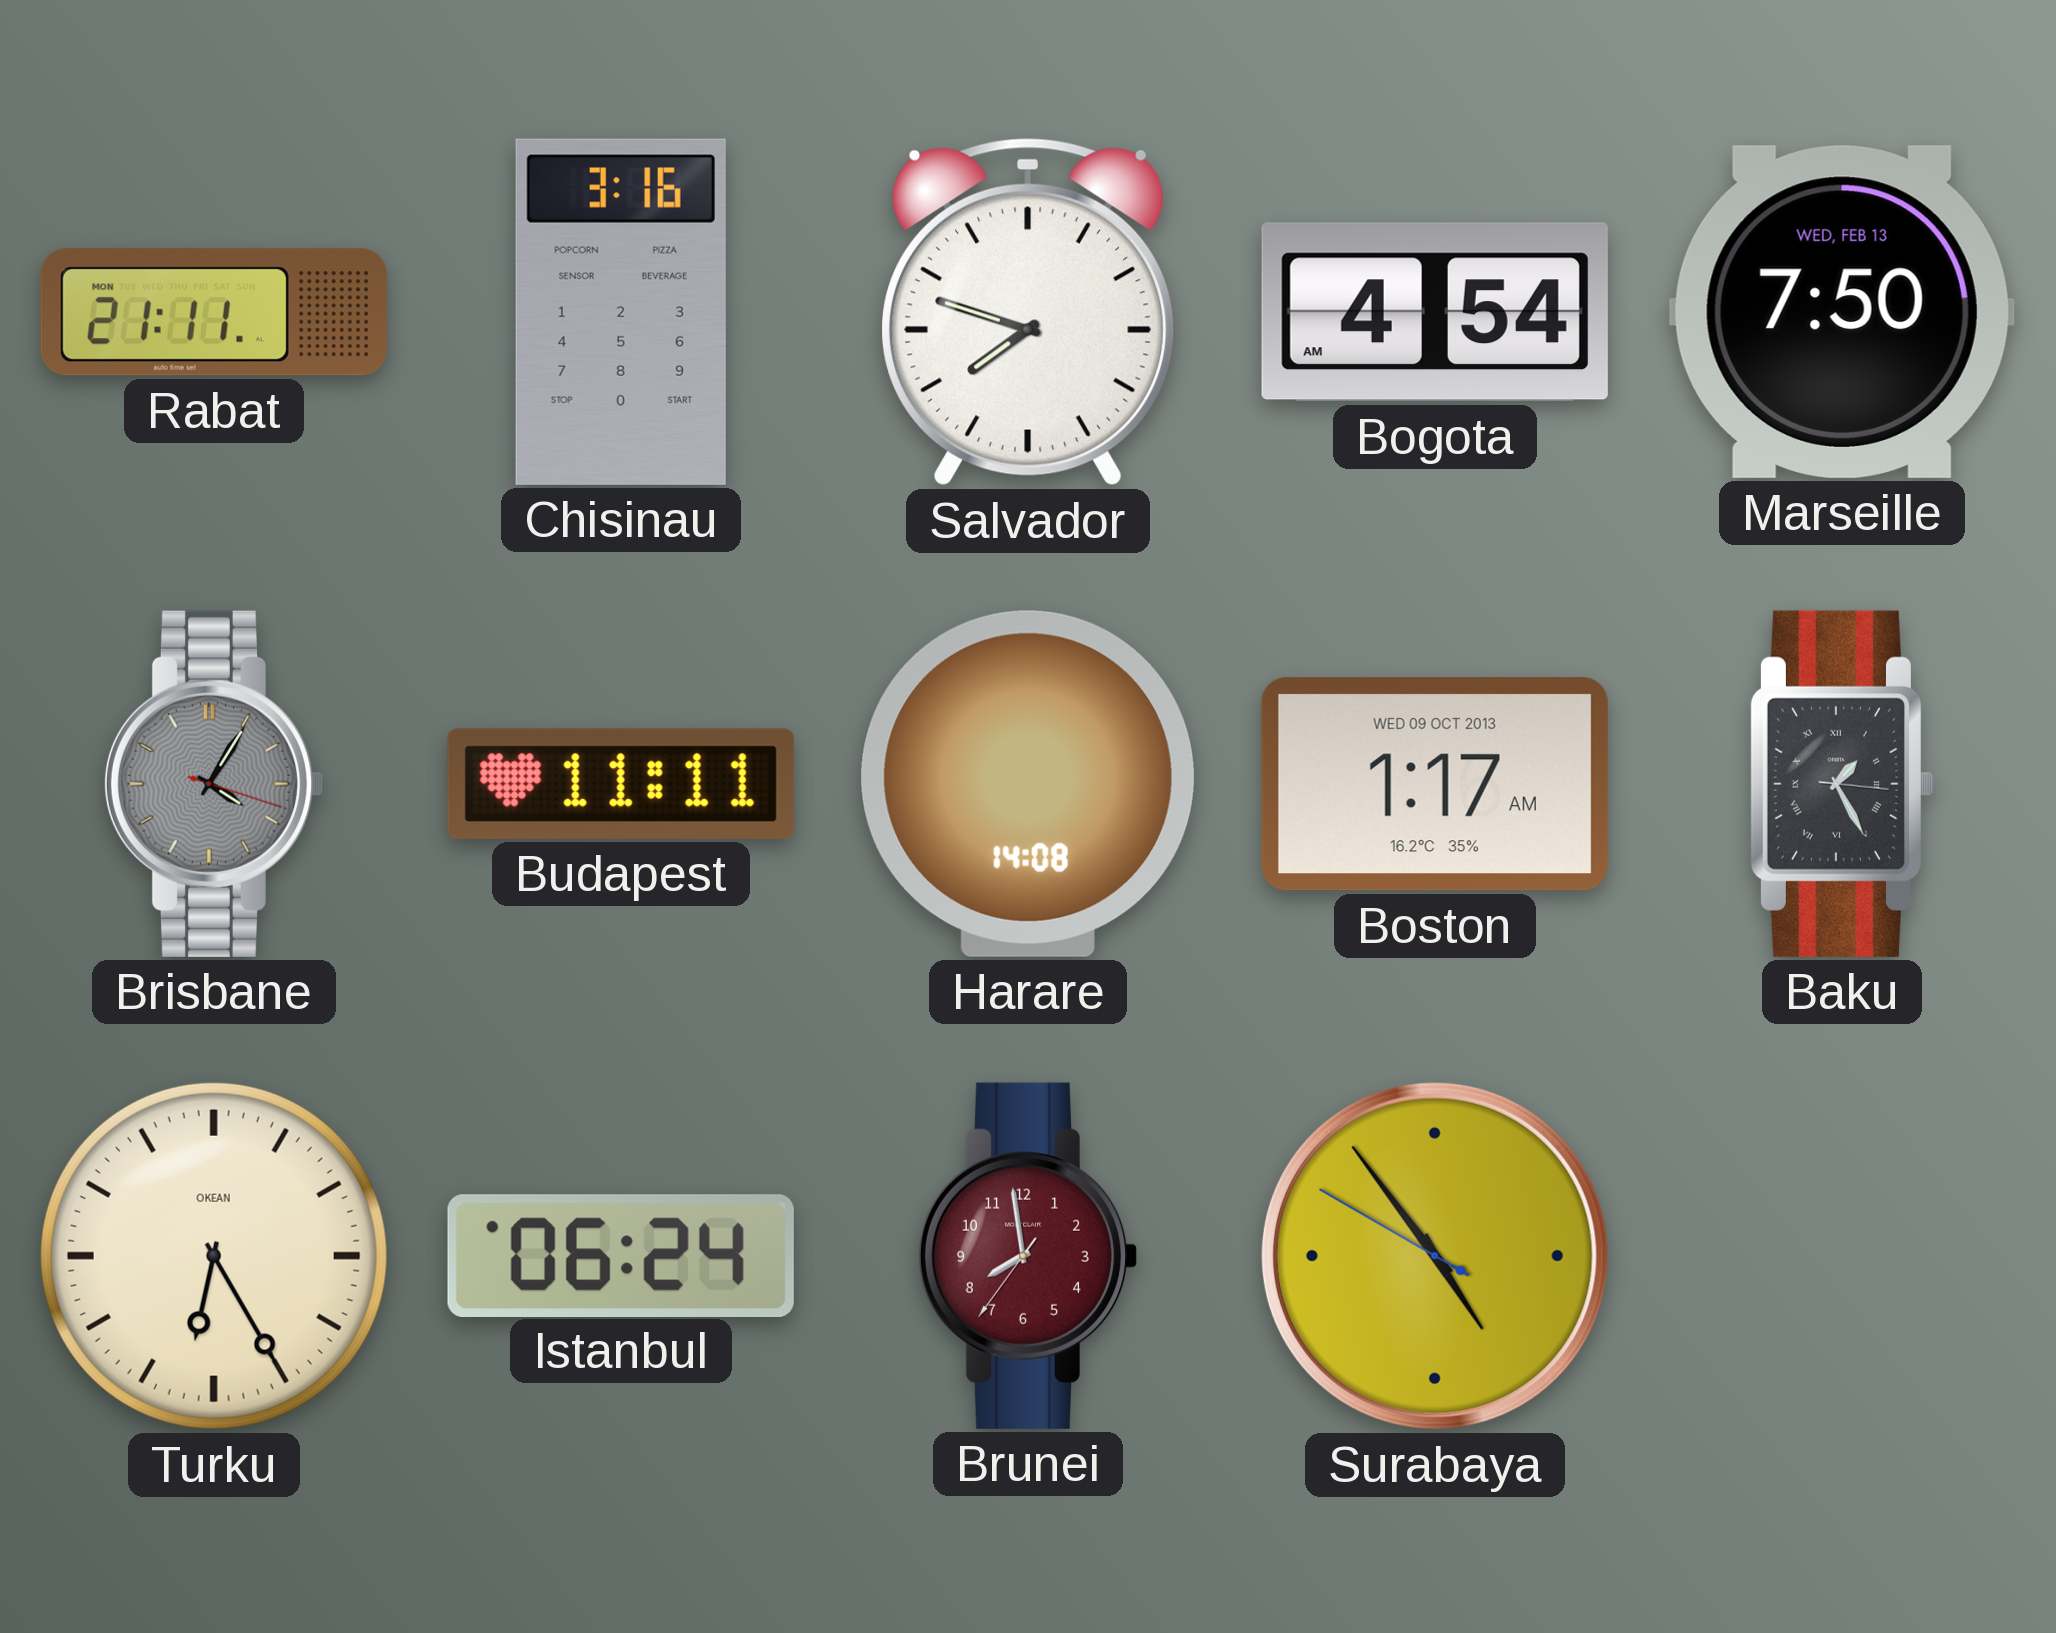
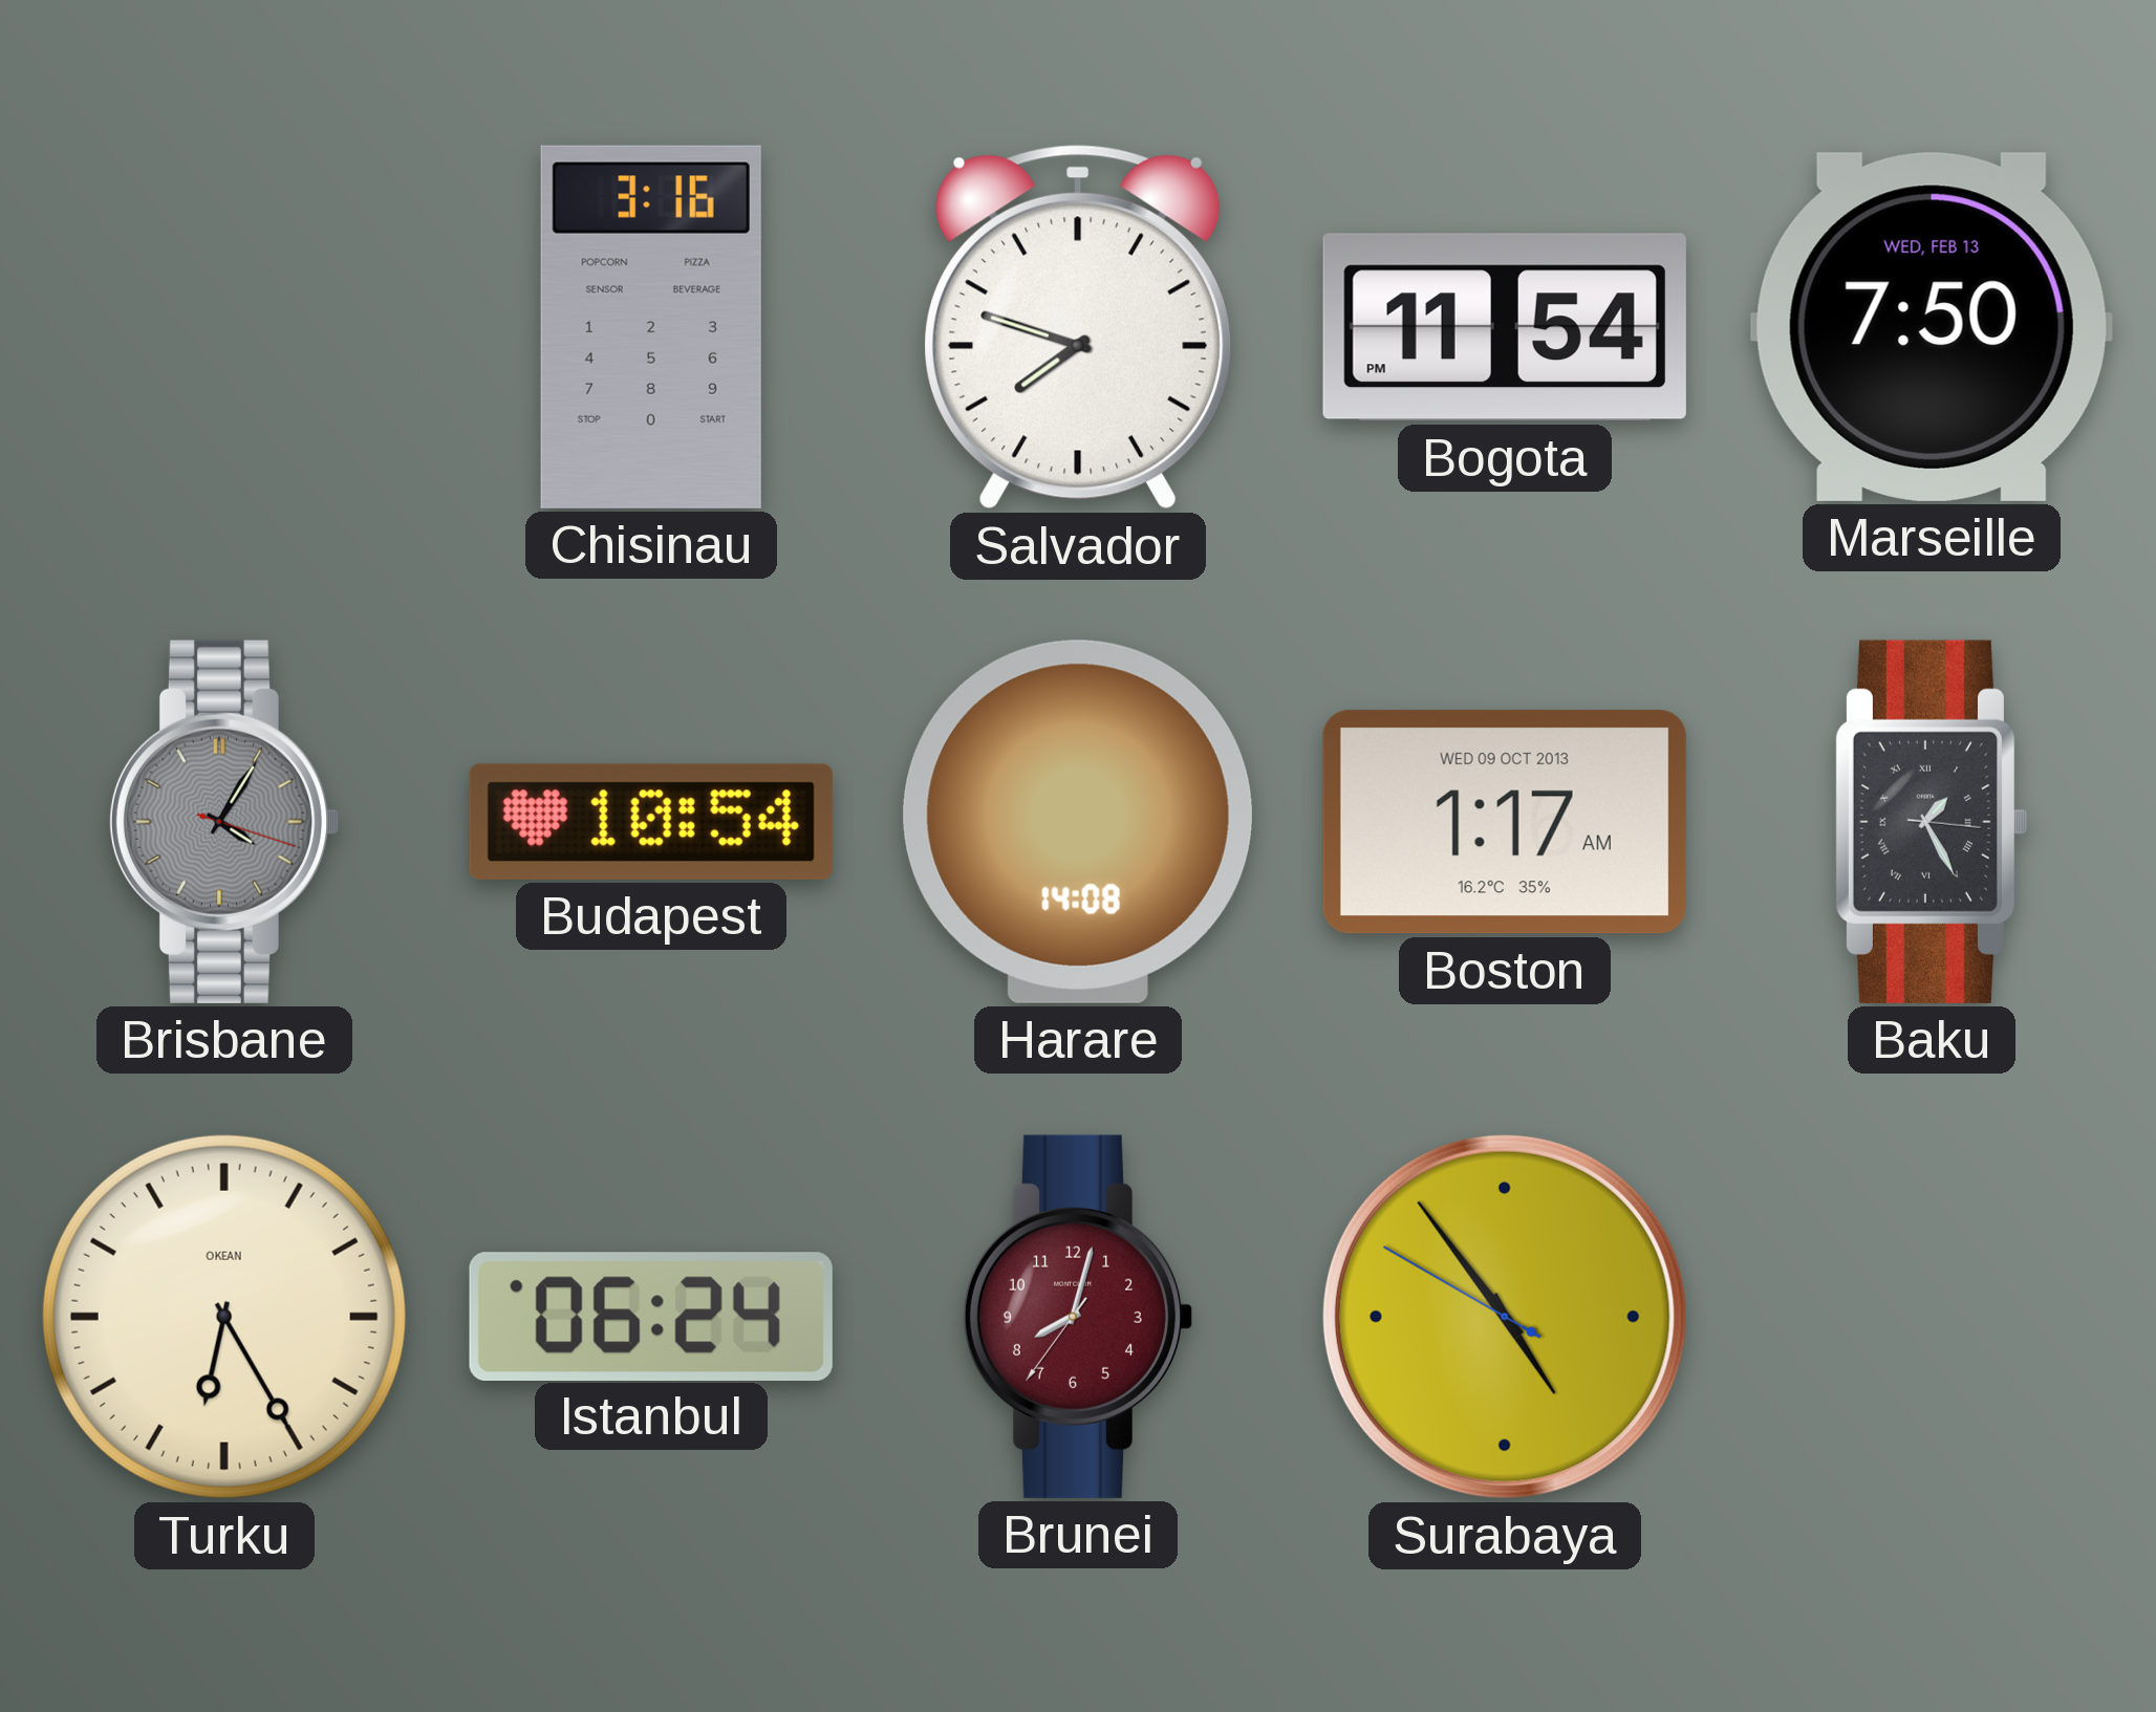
Rabat: 21:11 -> none (214, 312)
Bogota: 4:54 -> 11:54 (1505, 327)
Budapest: 11:11 -> 10:54 (651, 822)
Brunei: 7:58 -> 8:02 (1078, 1317)
